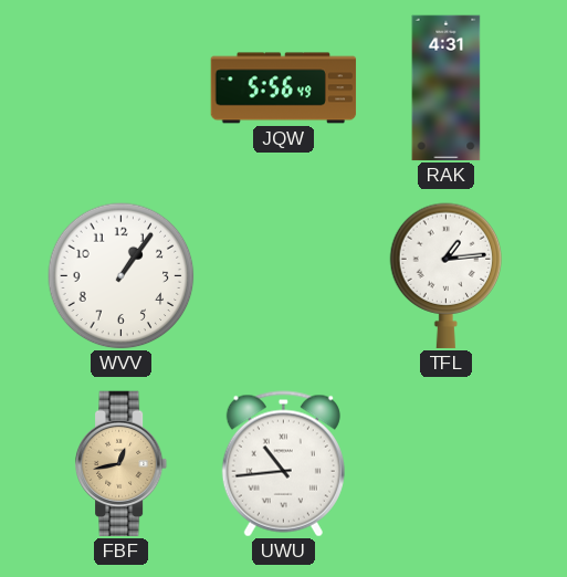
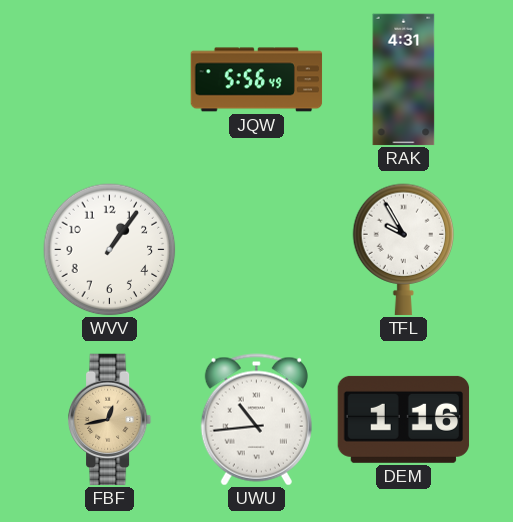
TFL: 1:14 -> 9:55 (404, 250)
DEM: none -> 1:16 (404, 419)
